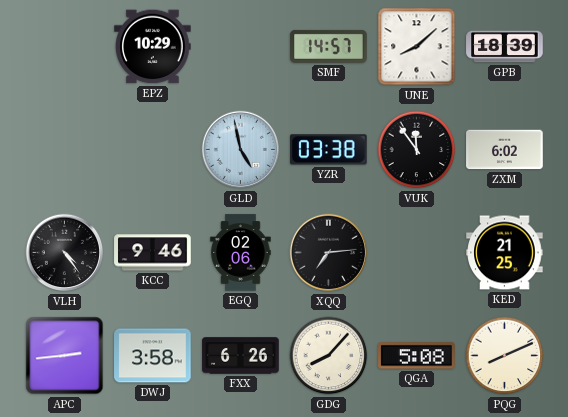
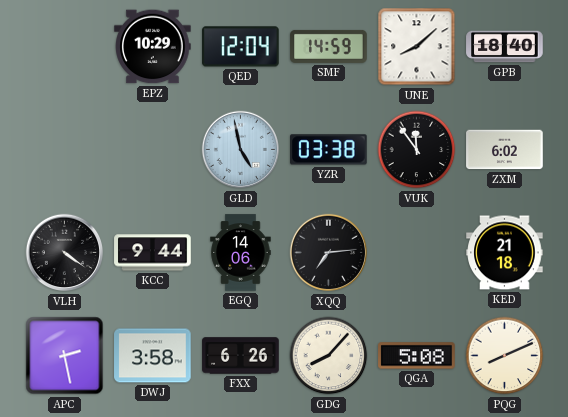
QED: none -> 12:04 (241, 47)
SMF: 14:57 -> 14:59 (329, 46)
GPB: 18:39 -> 18:40 (505, 47)
VLH: 4:24 -> 4:21 (65, 253)
KCC: 9:46 -> 9:44 (153, 253)
EGQ: 02:06 -> 14:06 (241, 253)
KED: 21:25 -> 21:18 (505, 253)
APC: 2:44 -> 2:28 (65, 356)
